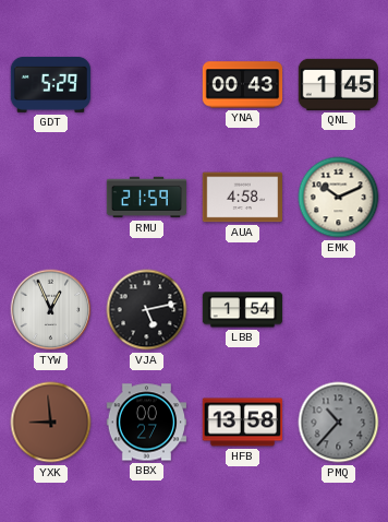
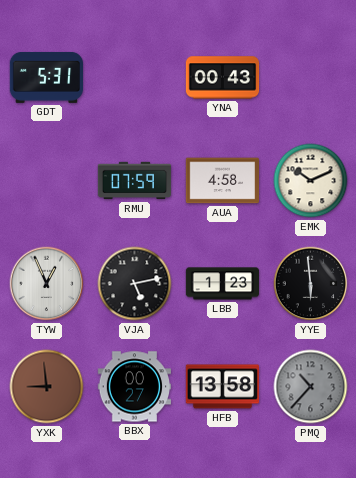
GDT: 5:29 -> 5:31 (47, 77)
QNL: 1:45 -> none (338, 84)
RMU: 21:59 -> 07:59 (135, 181)
LBB: 1:54 -> 1:23 (223, 284)
YYE: none -> 5:59 (311, 284)
